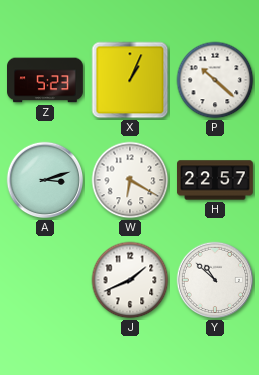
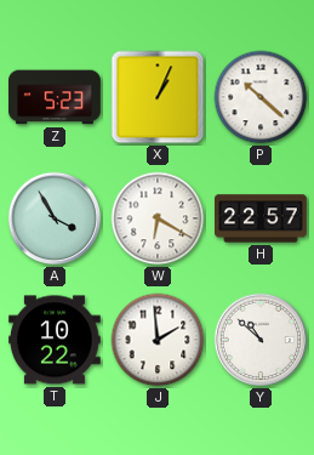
A: 3:12 -> 3:55 (55, 218)
T: none -> 10:22 (56, 340)
J: 1:41 -> 1:59 (158, 340)
